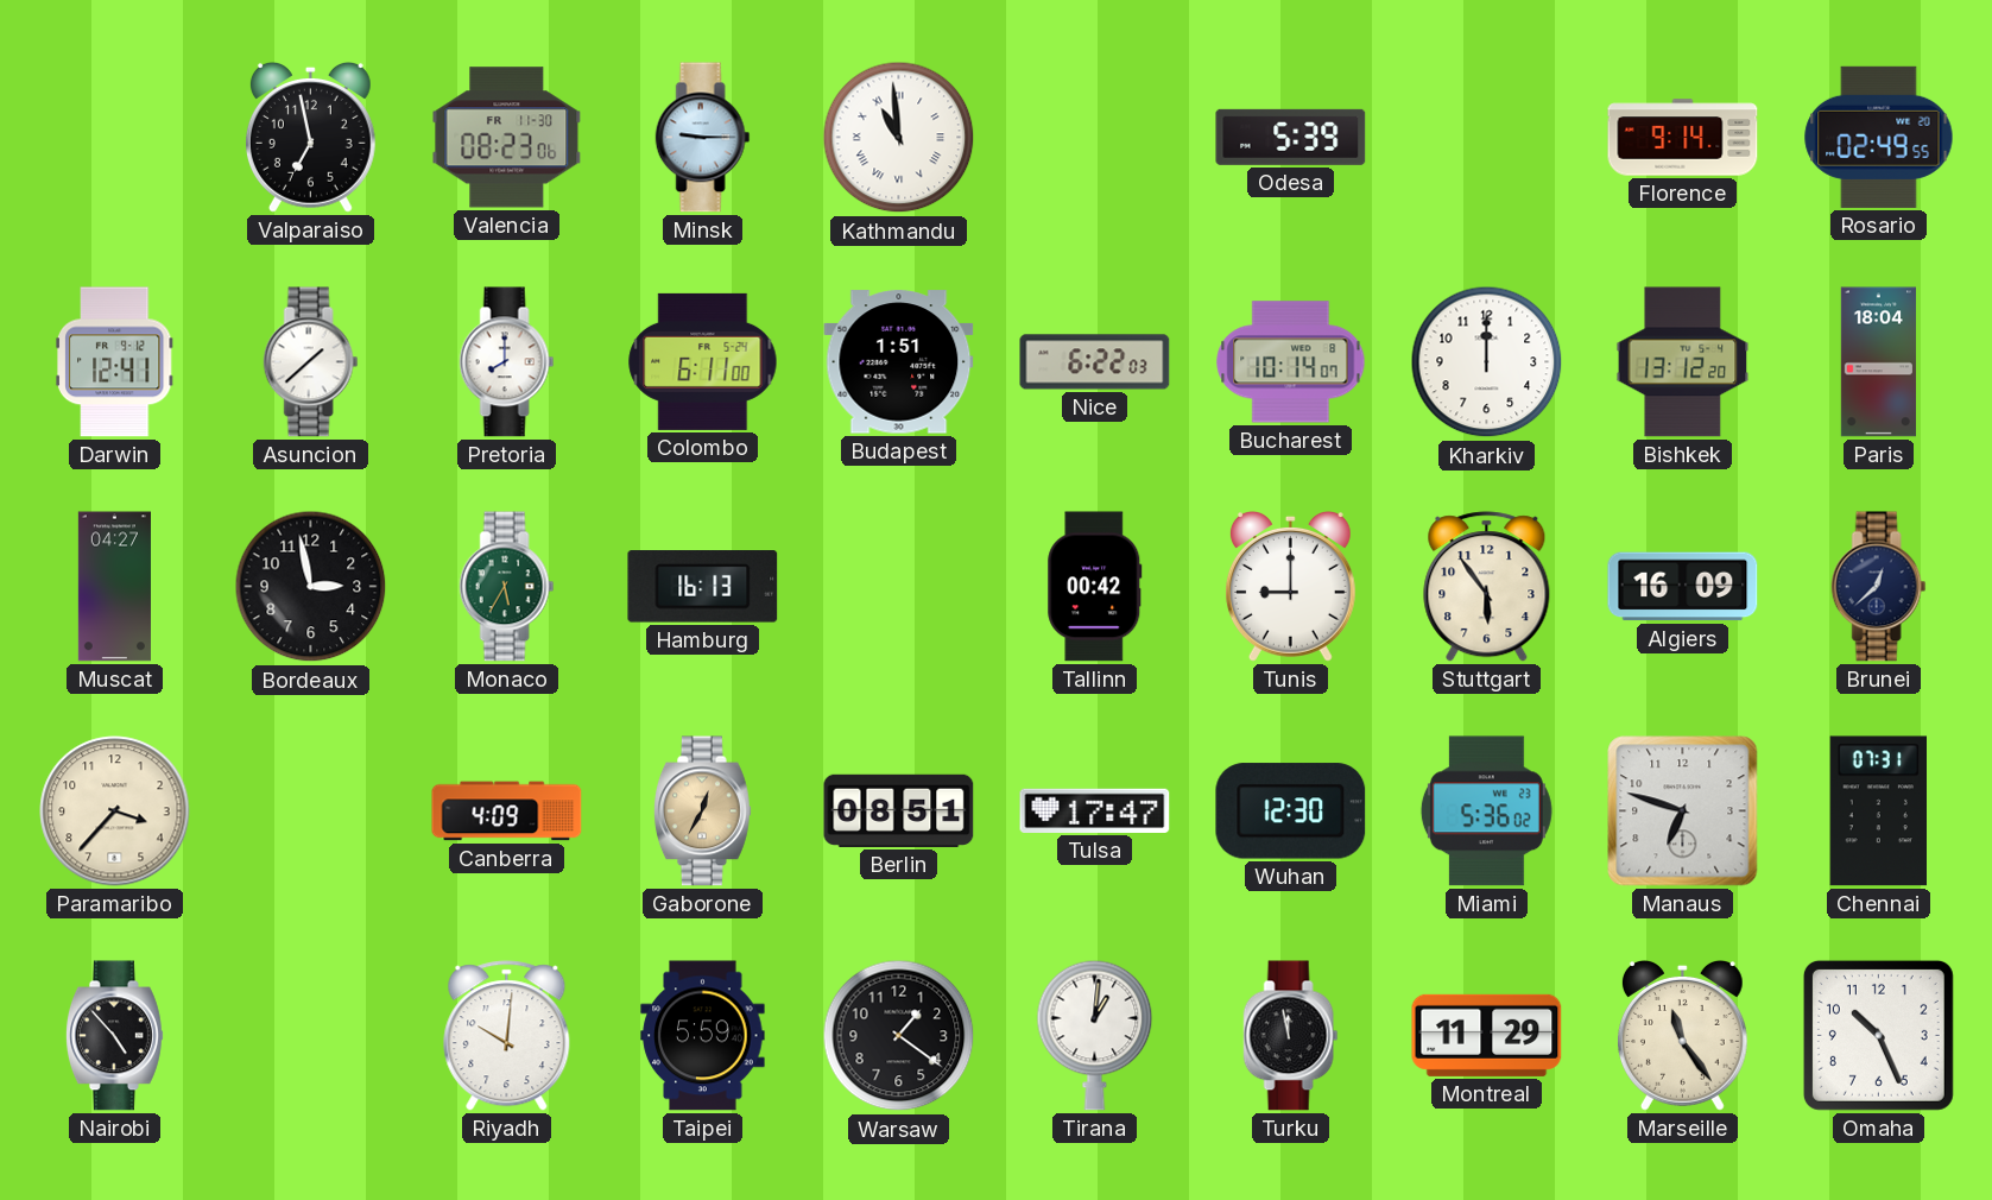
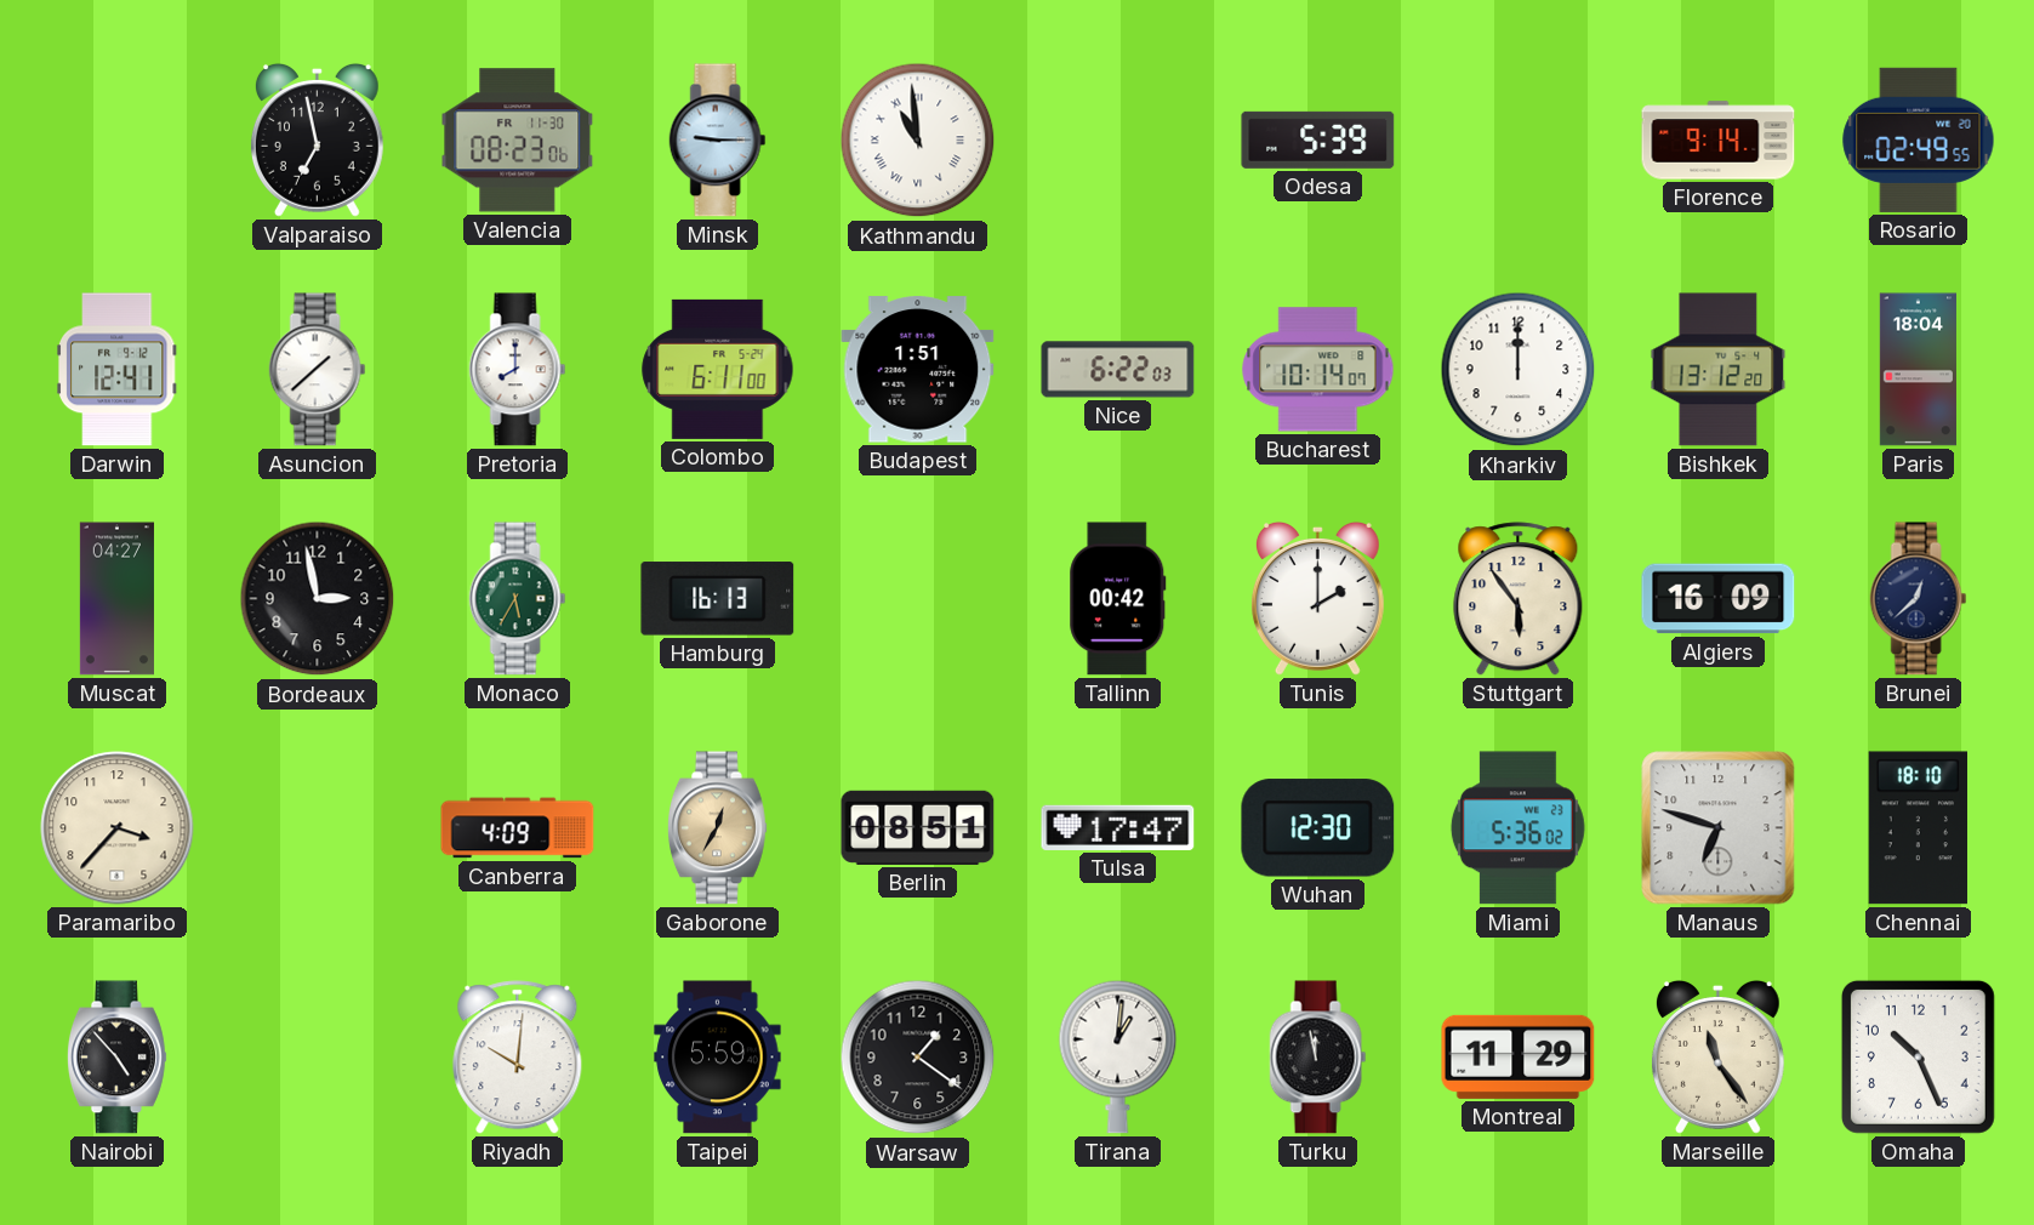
Tunis: 9:00 -> 2:00 (1317, 599)
Chennai: 07:31 -> 18:10 (1918, 828)
